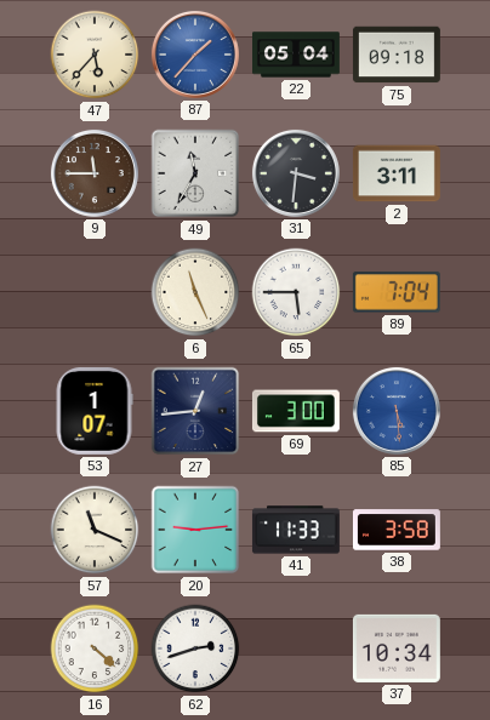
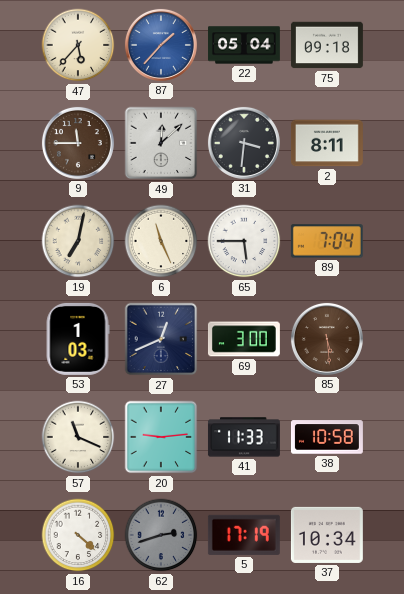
49: 11:35 -> 12:08 (161, 143)
2: 3:11 -> 8:11 (327, 143)
19: none -> 7:02 (78, 241)
53: 1:07 -> 1:03 (78, 339)
27: 12:44 -> 12:41 (161, 339)
85 dial: blue -> brown (327, 339)
38: 3:58 -> 10:58 (327, 437)
62 dial: white -> grey (161, 535)
5: none -> 17:19 (244, 535)
